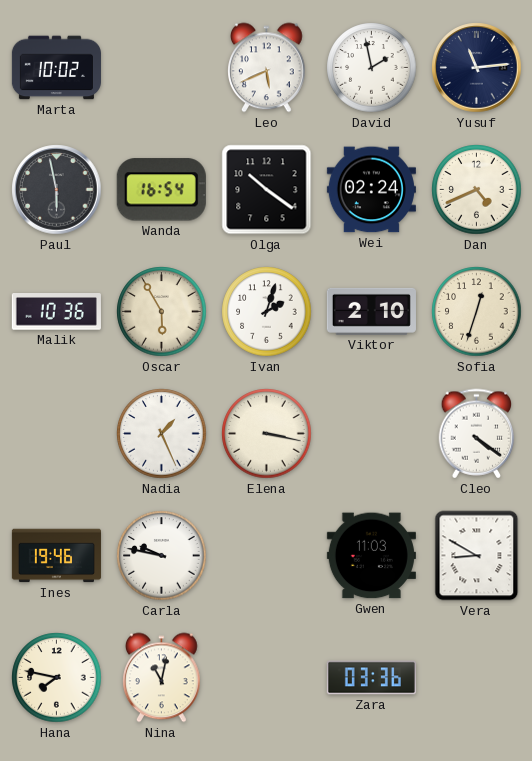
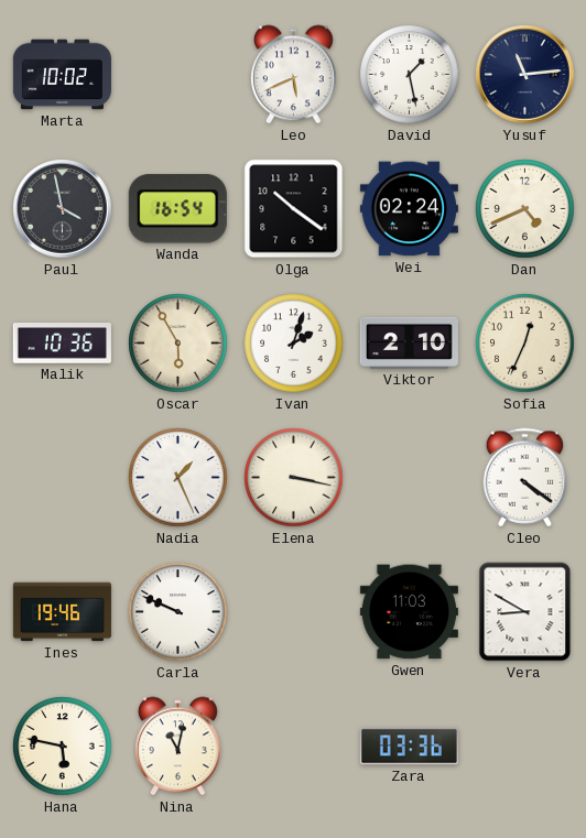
David: 1:58 -> 1:28 (410, 75)
Paul: 5:58 -> 3:58 (63, 209)
Sofia: 12:33 -> 12:34 (525, 344)
Carla: 9:47 -> 9:49 (178, 612)
Hana: 7:47 -> 5:47 (63, 747)
